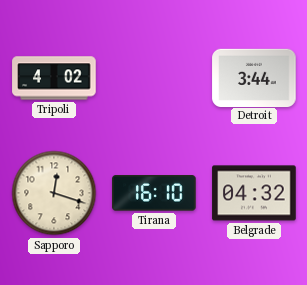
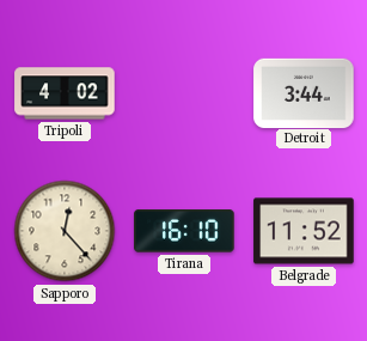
Sapporo: 12:18 -> 12:23 (65, 231)
Belgrade: 04:32 -> 11:52 (304, 231)
